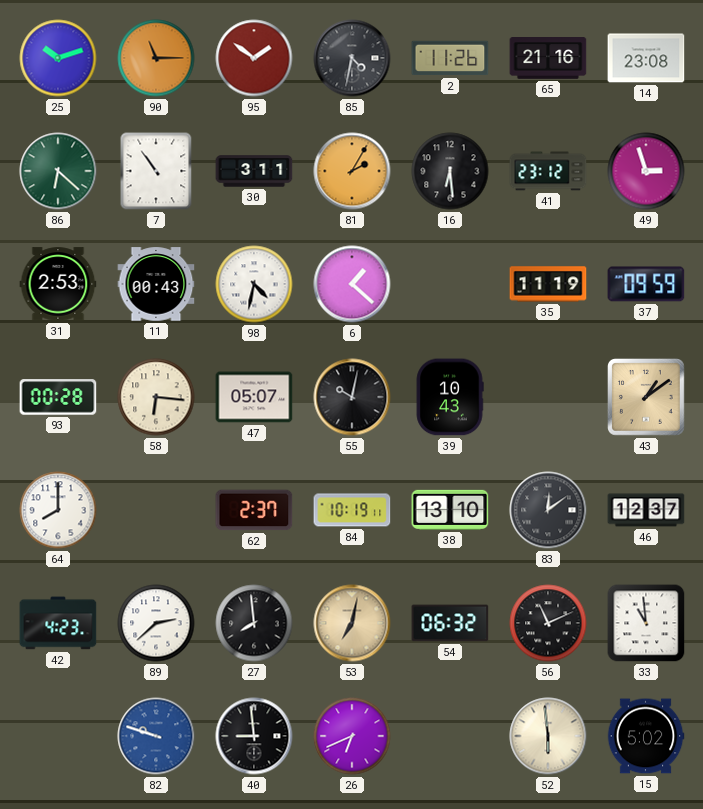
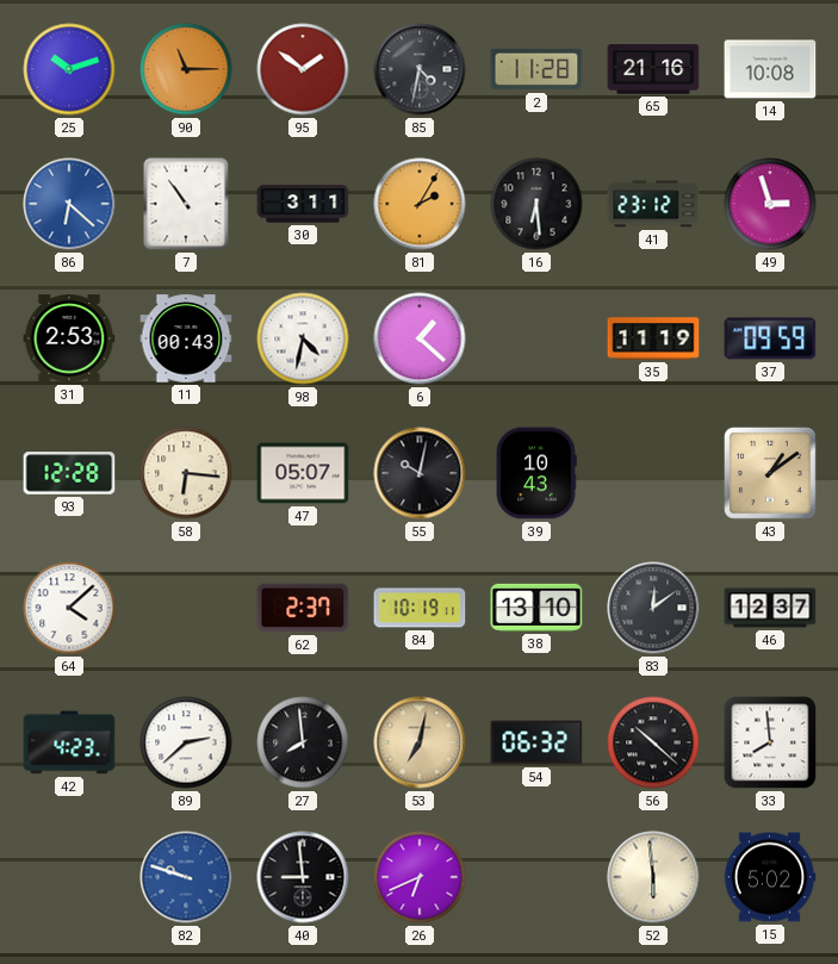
2: 11:26 -> 11:28 (536, 69)
14: 23:08 -> 10:08 (770, 69)
86 dial: green -> blue (69, 204)
93: 00:28 -> 12:28 (69, 473)
64: 8:00 -> 4:08 (69, 608)
56: 11:11 -> 10:22 (653, 742)
33: 10:59 -> 7:59 (770, 742)
